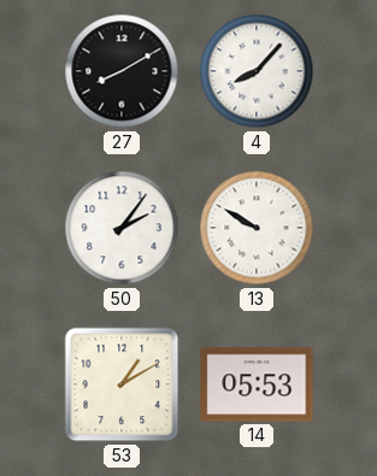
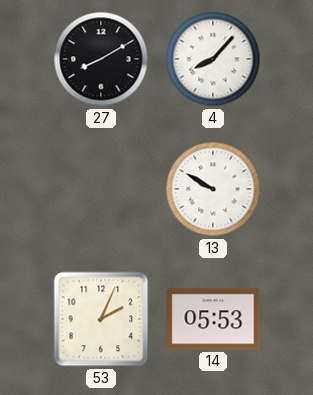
50: 2:06 -> none (122, 228)
53: 1:10 -> 2:04 (101, 319)
